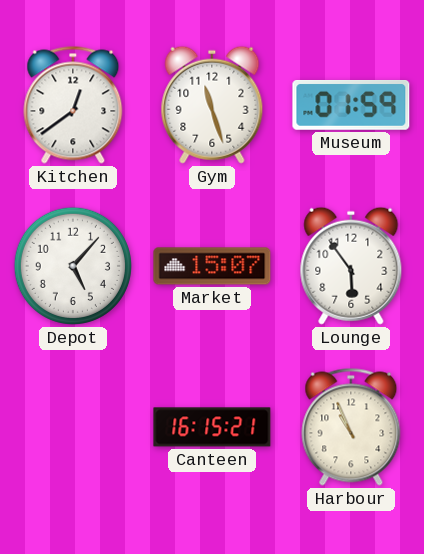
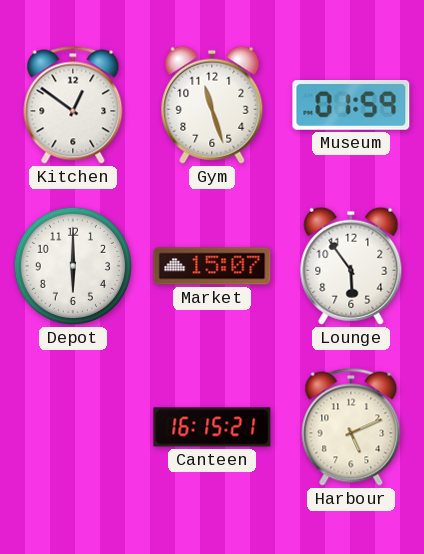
Kitchen: 12:39 -> 12:51 (73, 105)
Depot: 5:07 -> 6:00 (73, 266)
Harbour: 10:56 -> 5:11 (351, 427)
